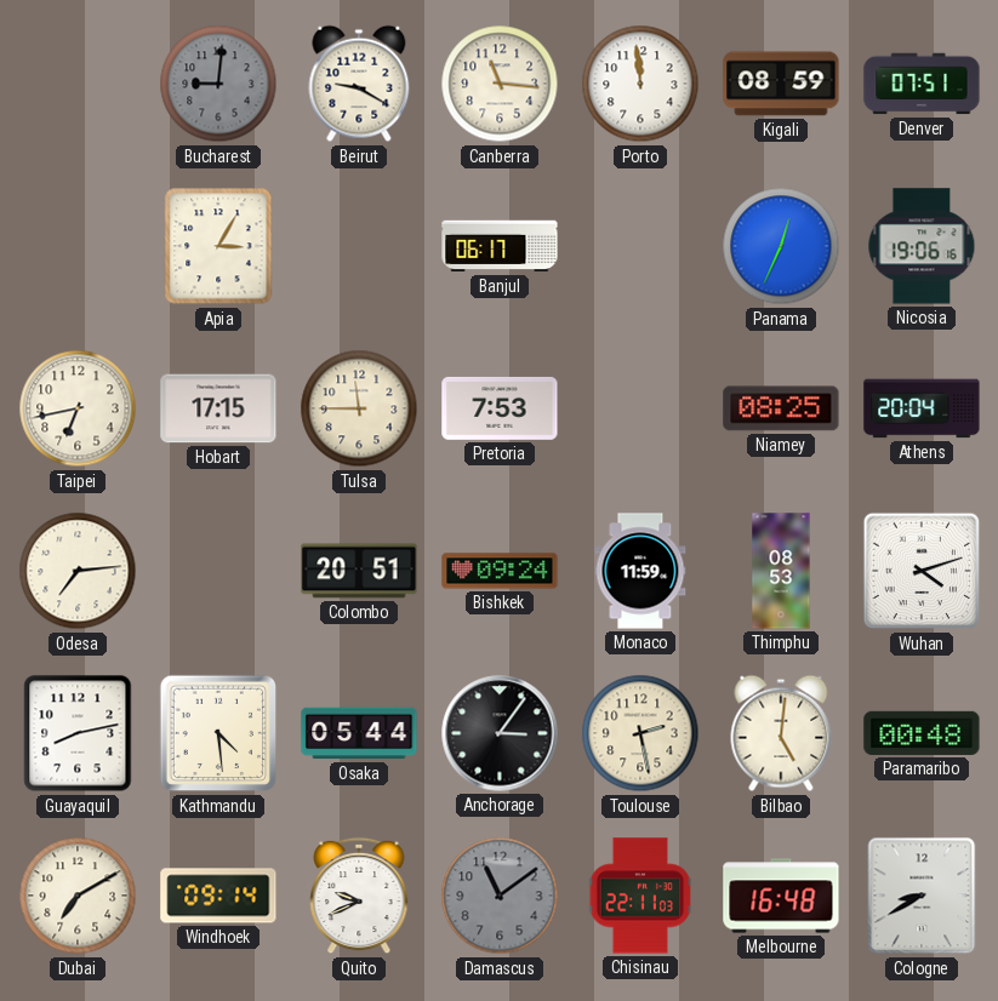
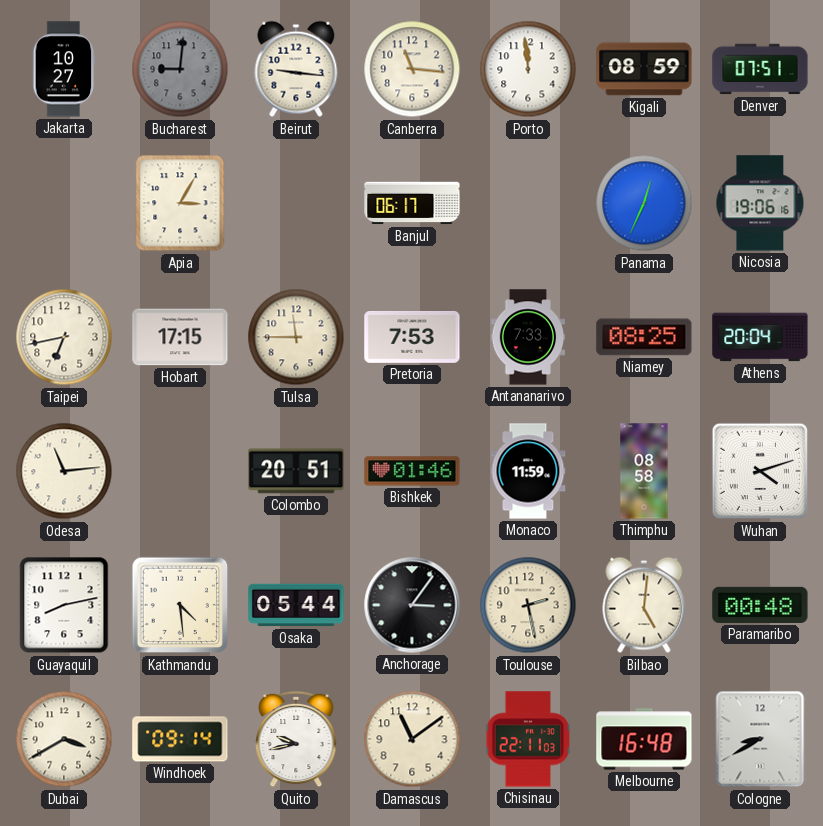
Jakarta: none -> 10:27 (64, 69)
Beirut: 9:20 -> 9:16 (296, 69)
Antananarivo: none -> 7:33 (528, 337)
Odesa: 7:14 -> 11:14 (64, 471)
Bishkek: 09:24 -> 01:46 (412, 471)
Thimphu: 08:53 -> 08:58 (644, 471)
Dubai: 7:10 -> 3:40 (64, 739)
Quito: 9:41 -> 9:43 (296, 739)
Damascus dial: grey -> cream (412, 739)
